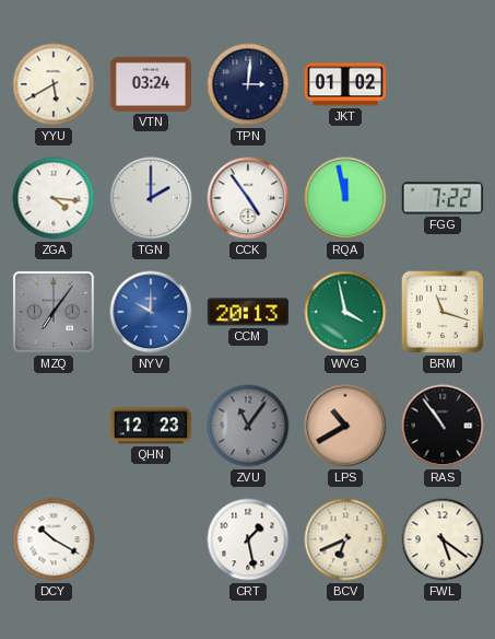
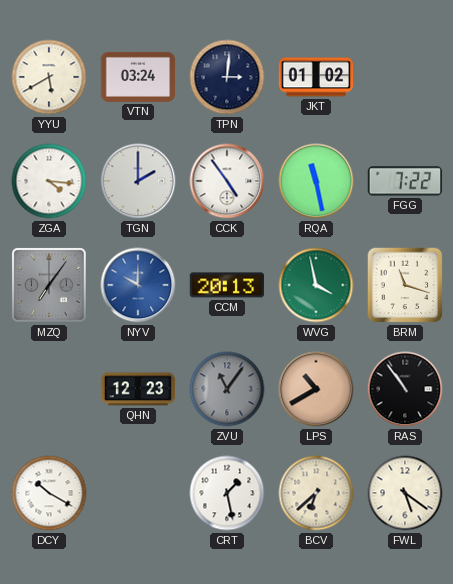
RQA: 11:58 -> 11:28 (316, 181)
BCV: 6:41 -> 6:38 (316, 493)
